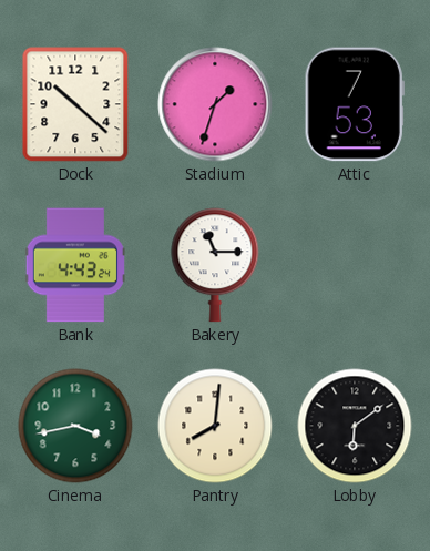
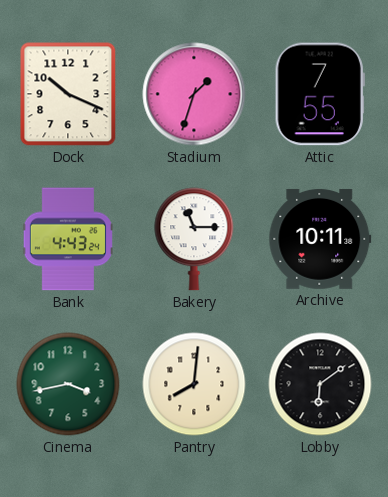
Dock: 10:22 -> 10:19 (68, 94)
Attic: 7:53 -> 7:55 (320, 94)
Archive: none -> 10:11 (320, 239)
